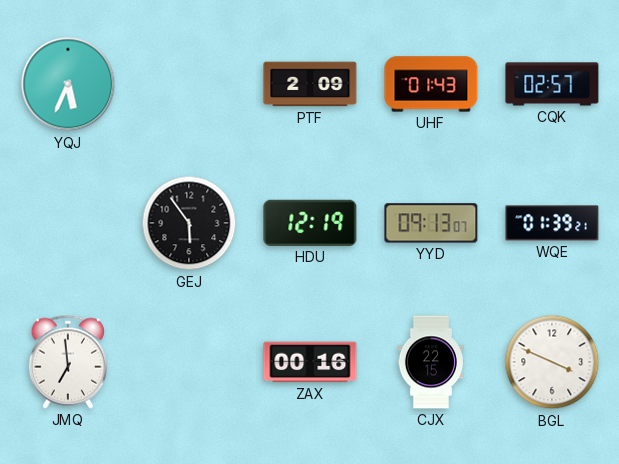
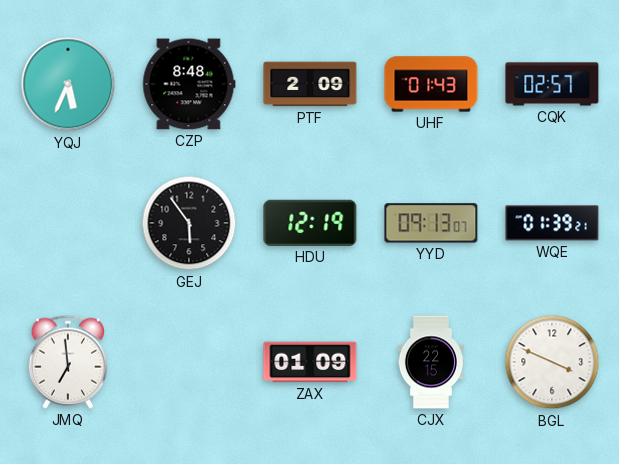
CZP: none -> 8:48 (189, 84)
ZAX: 00:16 -> 01:09 (310, 362)
